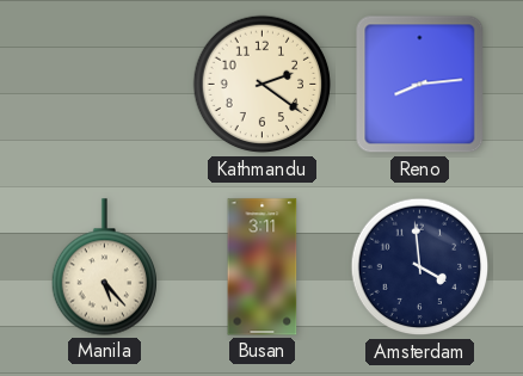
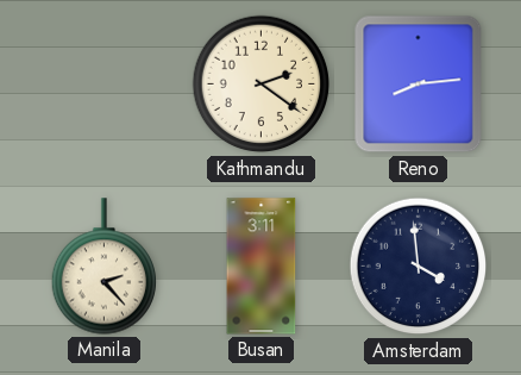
Manila: 5:23 -> 2:23 (103, 267)
